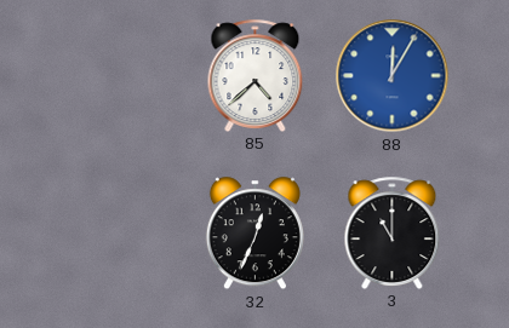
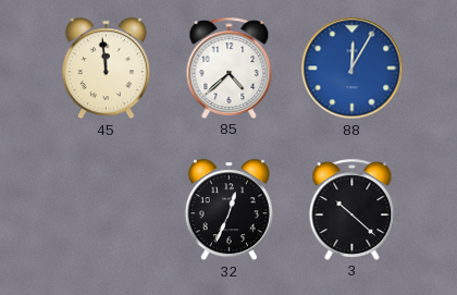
45: none -> 11:59 (106, 69)
3: 11:00 -> 10:22 (353, 209)
